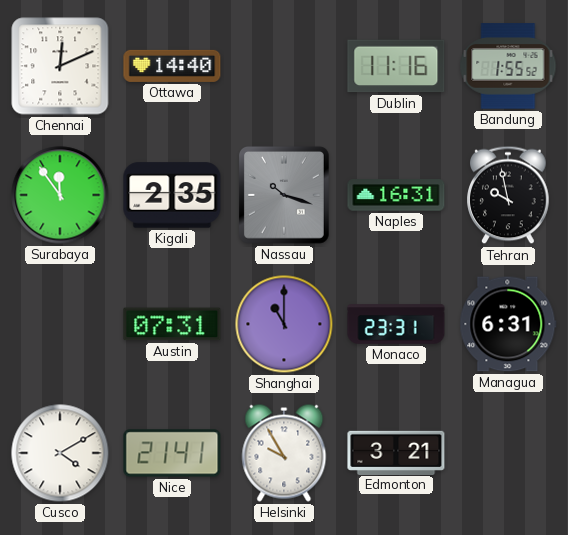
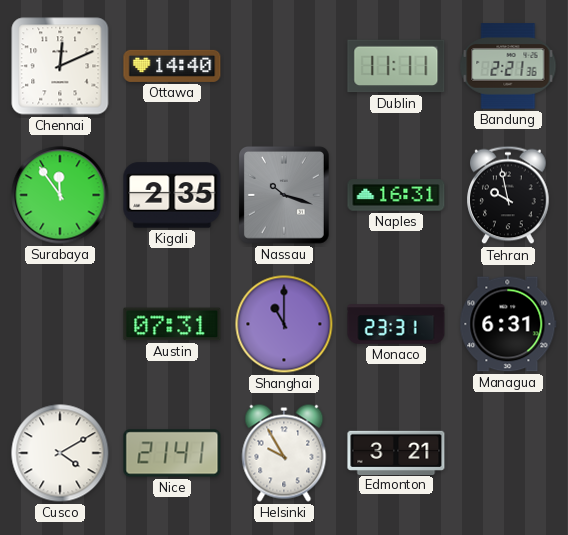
Dublin: 11:16 -> 11:11 (396, 66)
Bandung: 1:55 -> 2:21 (508, 66)
